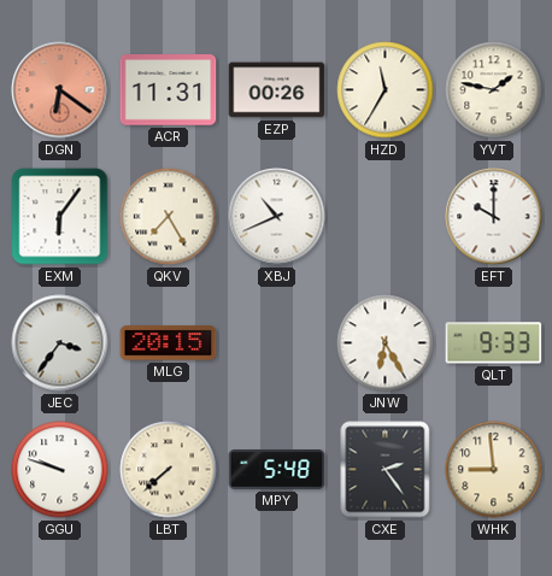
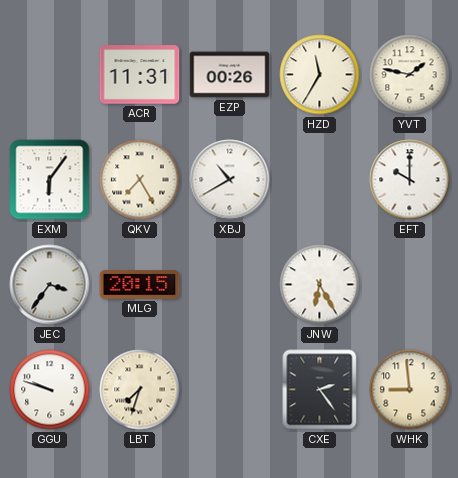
DGN: 6:21 -> none (60, 90)
XBJ: 10:41 -> 10:40 (230, 180)
QLT: 9:33 -> none (494, 343)
LBT: 7:38 -> 7:33 (140, 390)
MPY: 5:48 -> none (277, 470)
